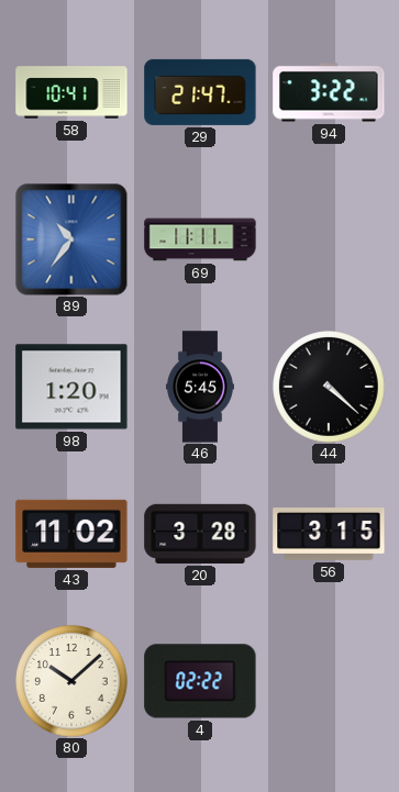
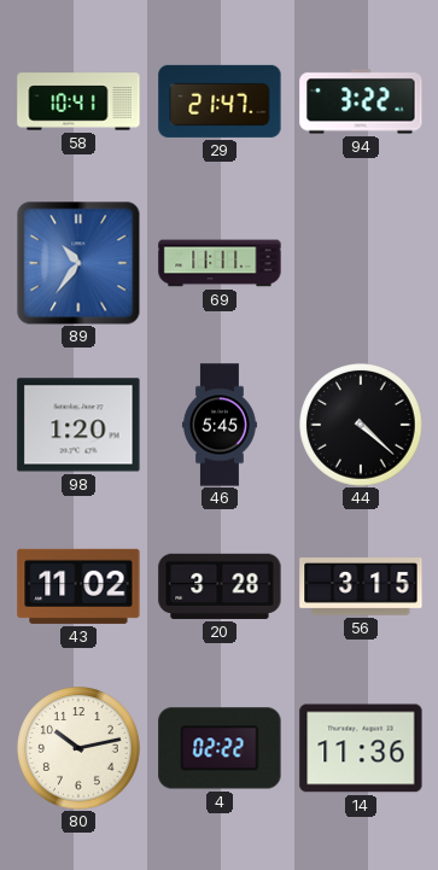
80: 10:08 -> 10:13 (78, 748)
14: none -> 11:36 (361, 748)
